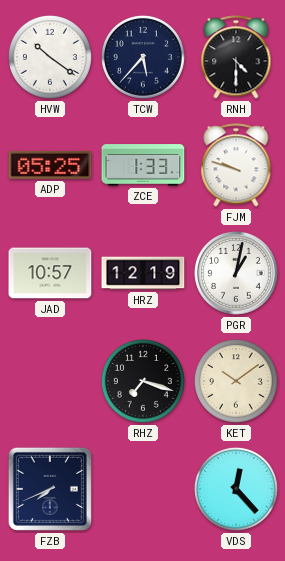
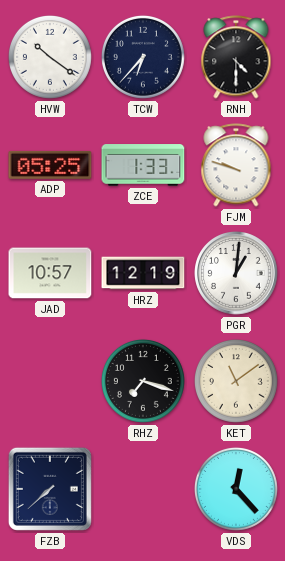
TCW: 5:37 -> 6:37 (143, 57)
PGR: 1:02 -> 1:01 (236, 273)
KET: 10:09 -> 11:09 (236, 381)
FZB: 7:41 -> 7:38 (50, 489)
